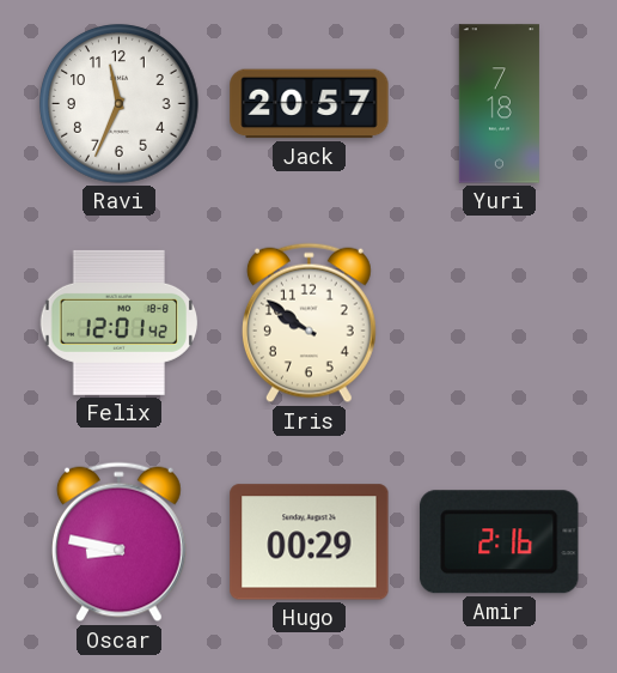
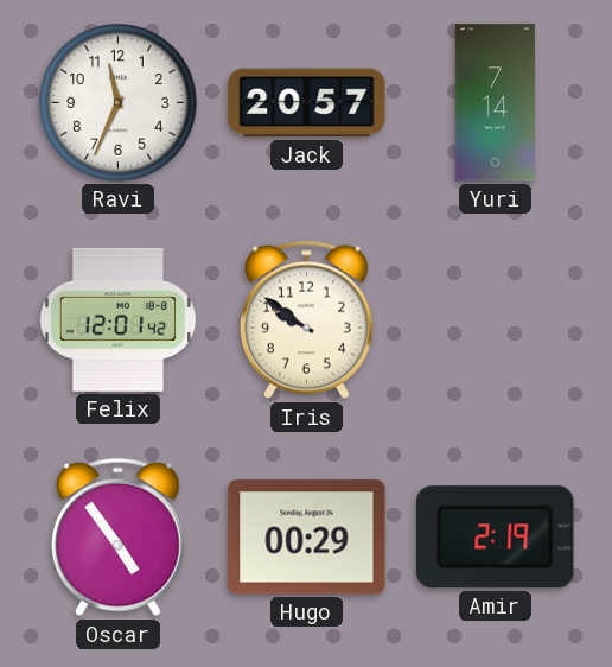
Yuri: 7:18 -> 7:14 (495, 103)
Oscar: 8:47 -> 4:54 (117, 538)
Amir: 2:16 -> 2:19 (496, 538)
